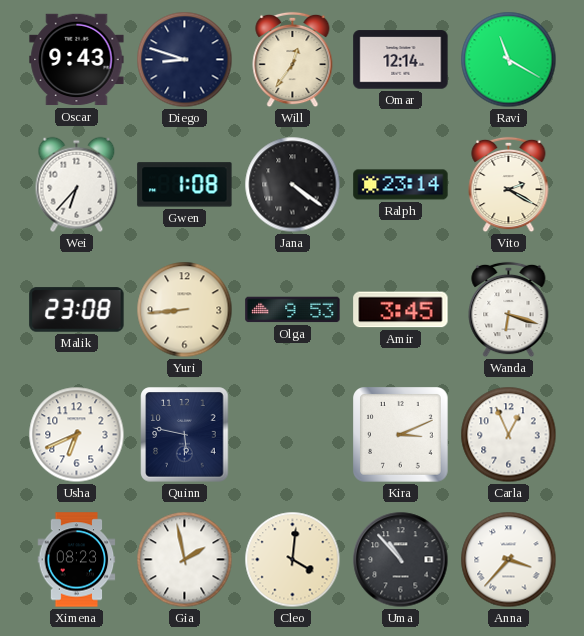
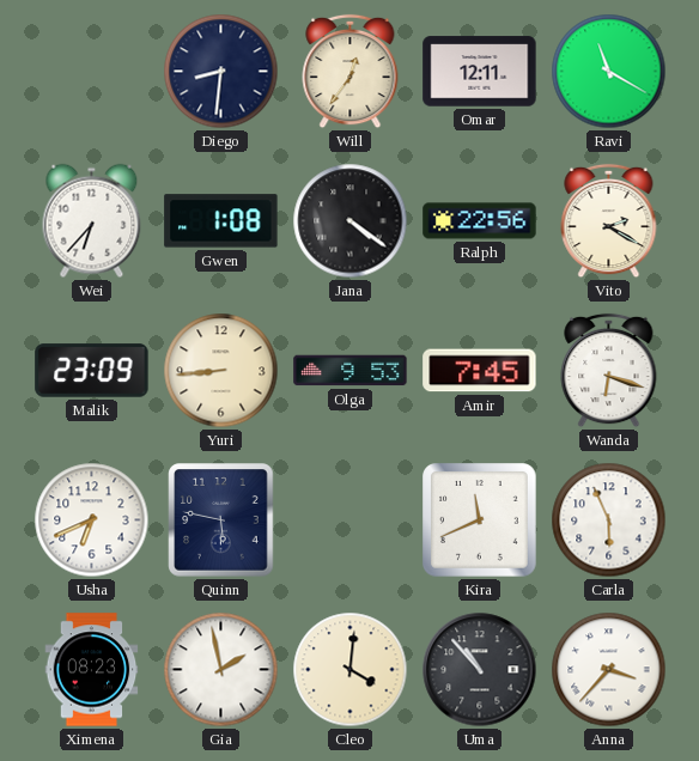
Oscar: 9:43 -> none (77, 60)
Diego: 8:48 -> 8:31 (221, 72)
Omar: 12:14 -> 12:11 (480, 72)
Ralph: 23:14 -> 22:56 (480, 221)
Malik: 23:08 -> 23:09 (92, 371)
Amir: 3:45 -> 7:45 (480, 371)
Kira: 3:11 -> 11:41 (480, 520)
Carla: 12:56 -> 5:56 (609, 520)
